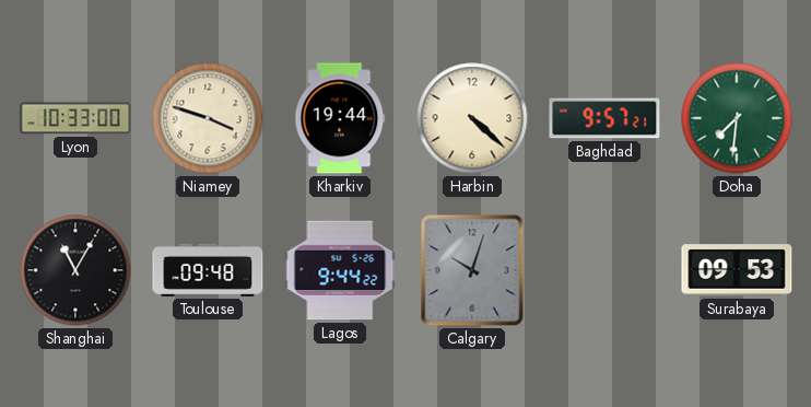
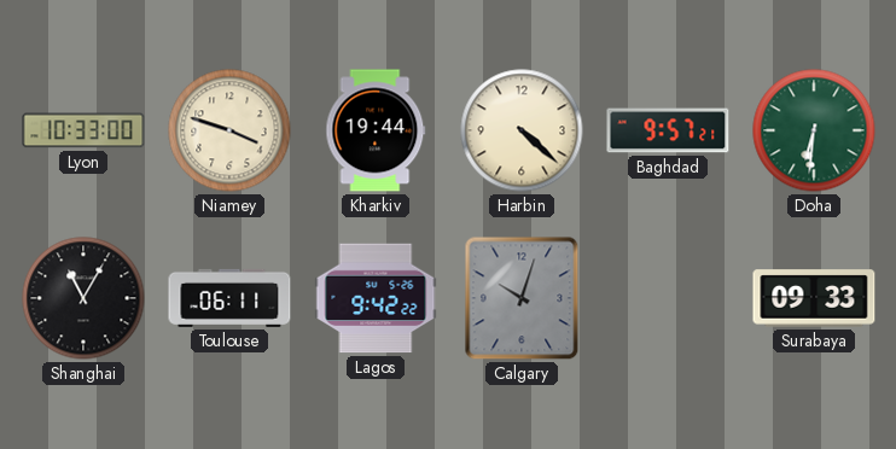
Doha: 7:31 -> 6:31 (814, 130)
Toulouse: 09:48 -> 06:11 (229, 298)
Lagos: 9:44 -> 9:42 (376, 298)
Surabaya: 09:53 -> 09:33 (814, 298)
